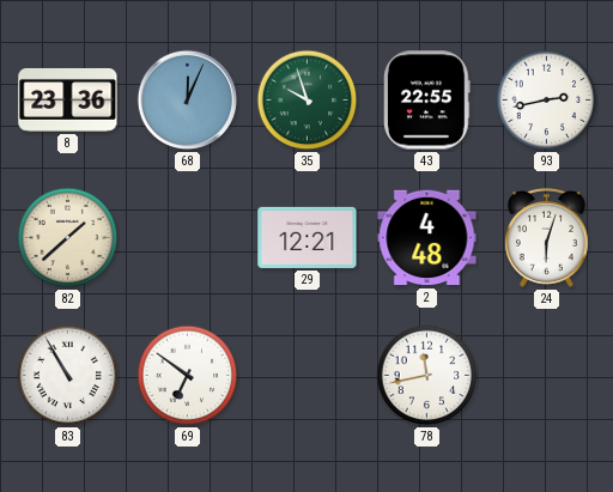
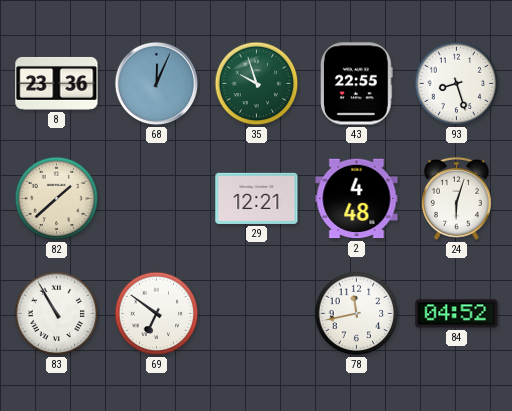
93: 2:43 -> 8:27 (457, 84)
84: none -> 04:52 (457, 314)
